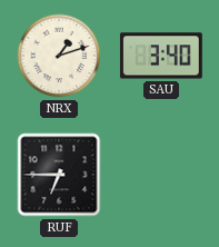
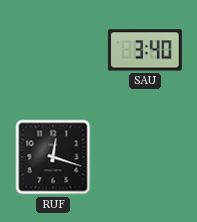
NRX: 1:12 -> none (59, 56)
RUF: 6:45 -> 12:18 (53, 157)
